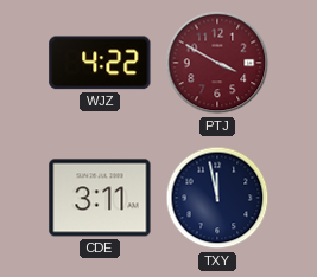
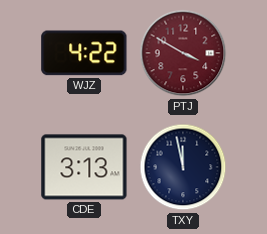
CDE: 3:11 -> 3:13 (84, 167)
